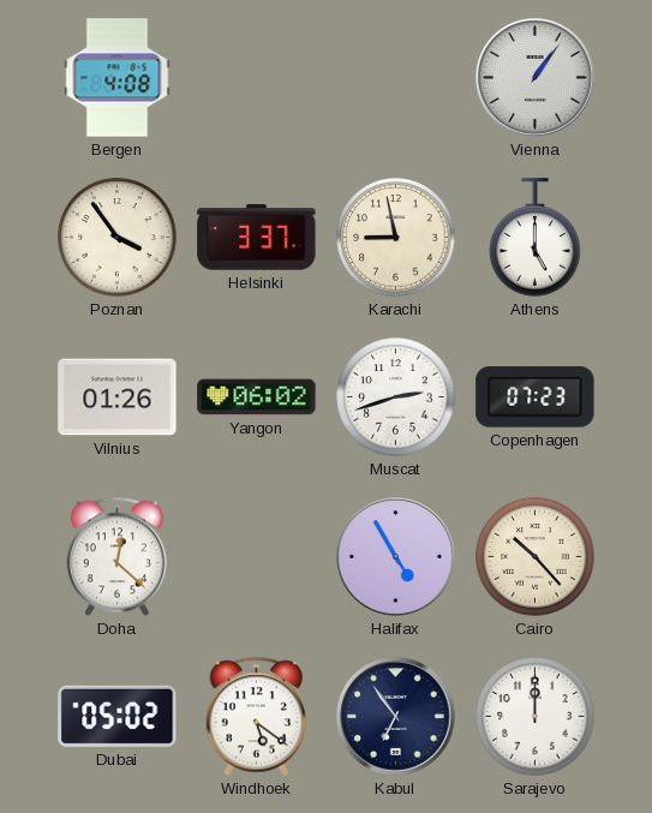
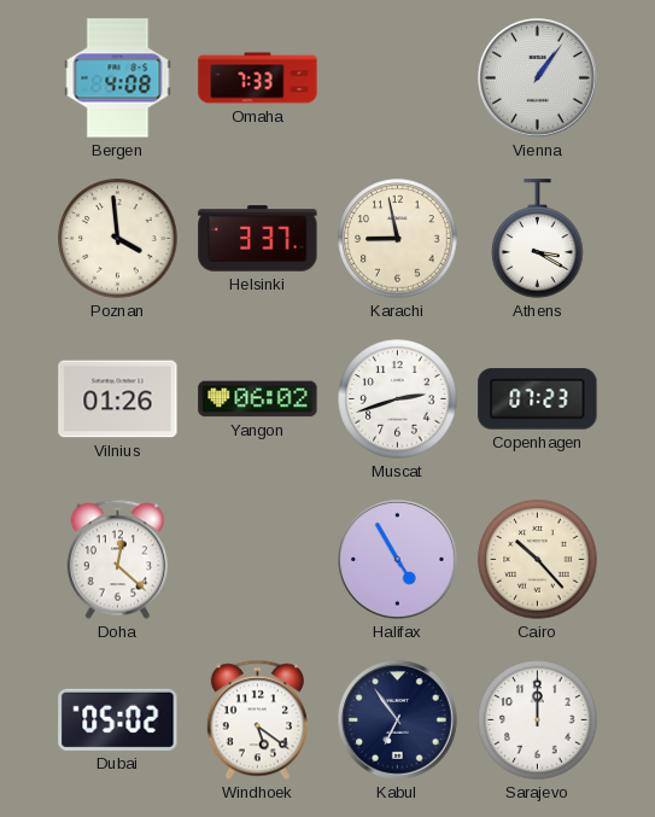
Omaha: none -> 7:33 (258, 78)
Poznan: 3:54 -> 3:59 (118, 239)
Athens: 5:00 -> 3:20 (538, 239)
